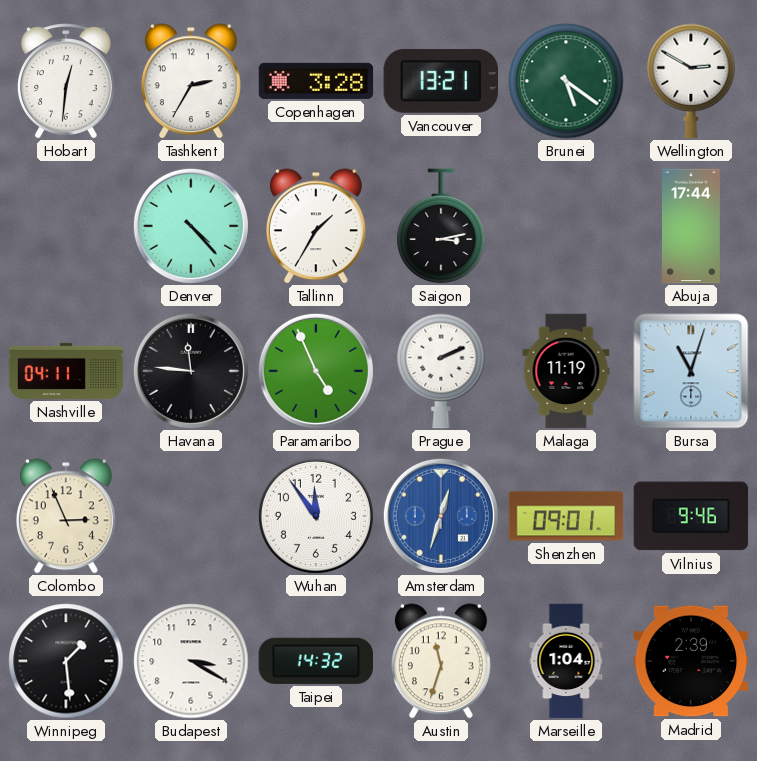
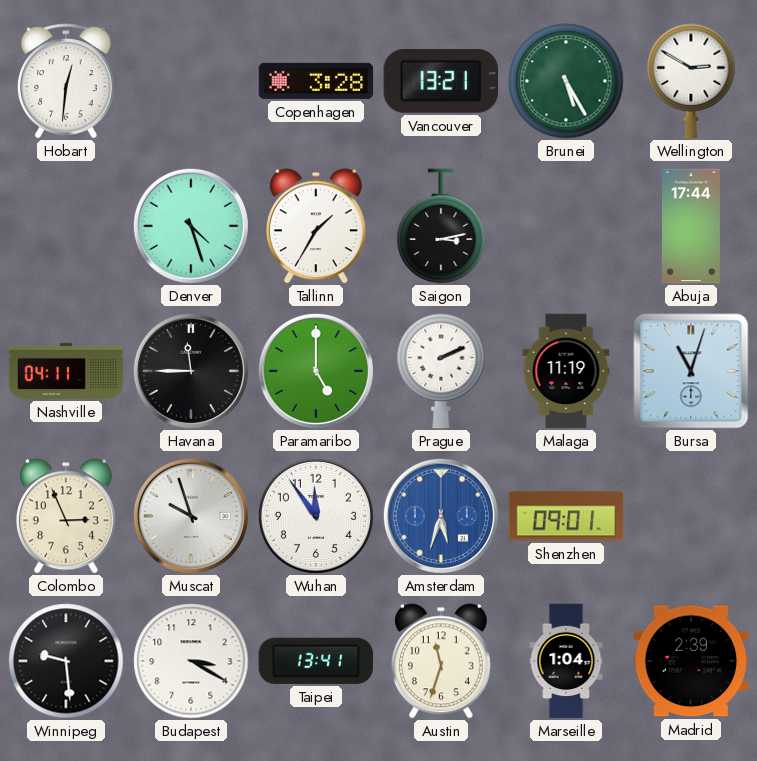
Tashkent: 2:35 -> none (191, 81)
Brunei: 5:21 -> 5:25 (566, 81)
Denver: 4:23 -> 4:27 (191, 226)
Havana: 11:46 -> 11:45 (191, 371)
Paramaribo: 4:56 -> 5:00 (316, 371)
Muscat: none -> 9:57 (191, 516)
Amsterdam: 12:33 -> 5:33 (441, 516)
Vilnius: 9:46 -> none (691, 516)
Winnipeg: 1:29 -> 9:29 (66, 661)
Taipei: 14:32 -> 13:41 (316, 661)
